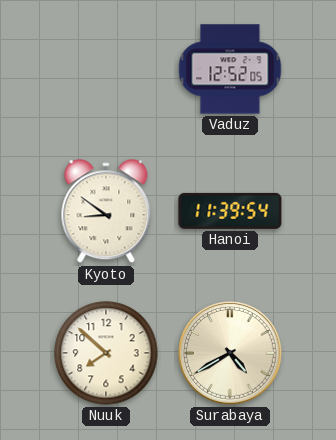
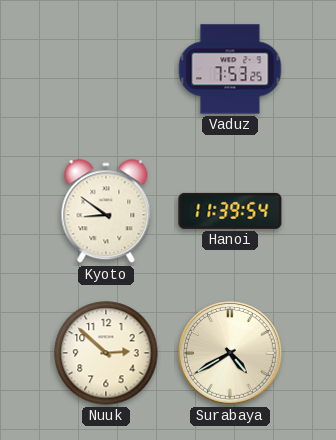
Vaduz: 12:52 -> 7:53 (230, 69)
Nuuk: 7:52 -> 2:52 (106, 353)
